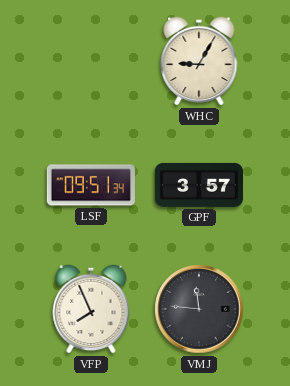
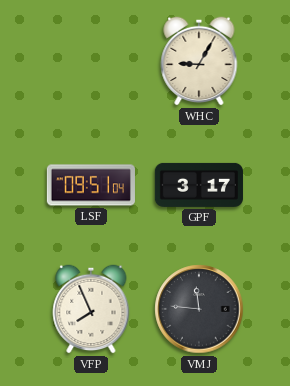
LSF: 09:51:34 -> 09:51:04 (91, 185)
GPF: 3:57 -> 3:17 (199, 185)
